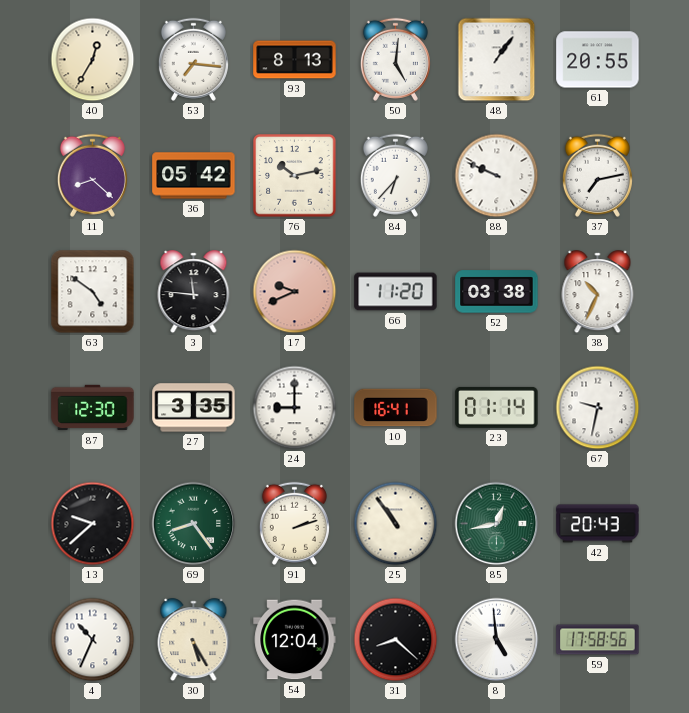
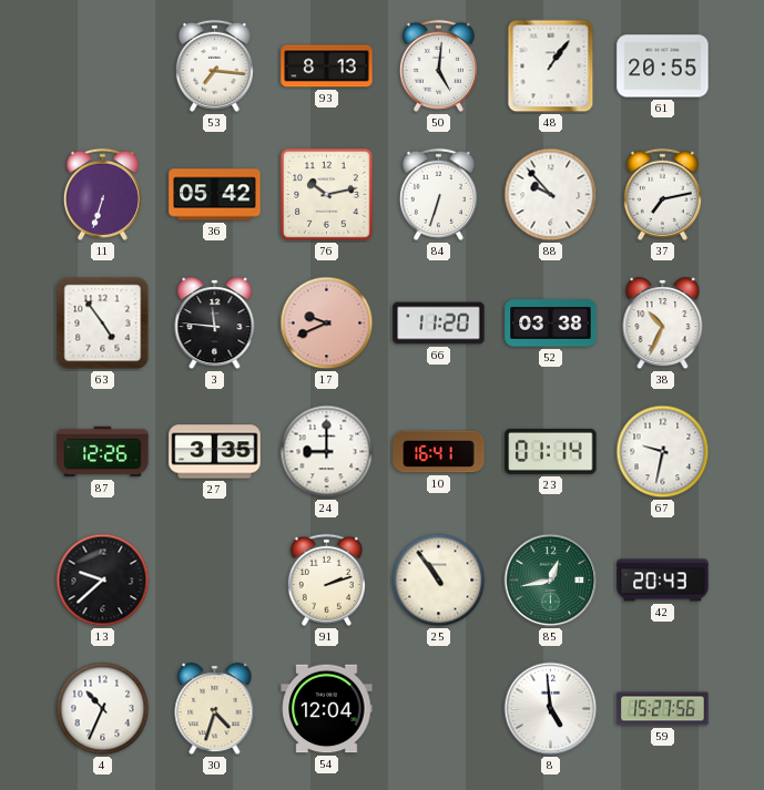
40: 12:35 -> none (93, 60)
11: 8:22 -> 6:33 (102, 194)
84: 6:37 -> 6:33 (438, 194)
88: 9:49 -> 9:53 (551, 195)
63: 4:51 -> 4:54 (103, 324)
87: 12:30 -> 12:26 (103, 452)
69: 8:24 -> none (194, 524)
30: 5:25 -> 4:33 (215, 709)
31: 8:22 -> none (396, 640)
59: 17:58 -> 15:27 (663, 709)
